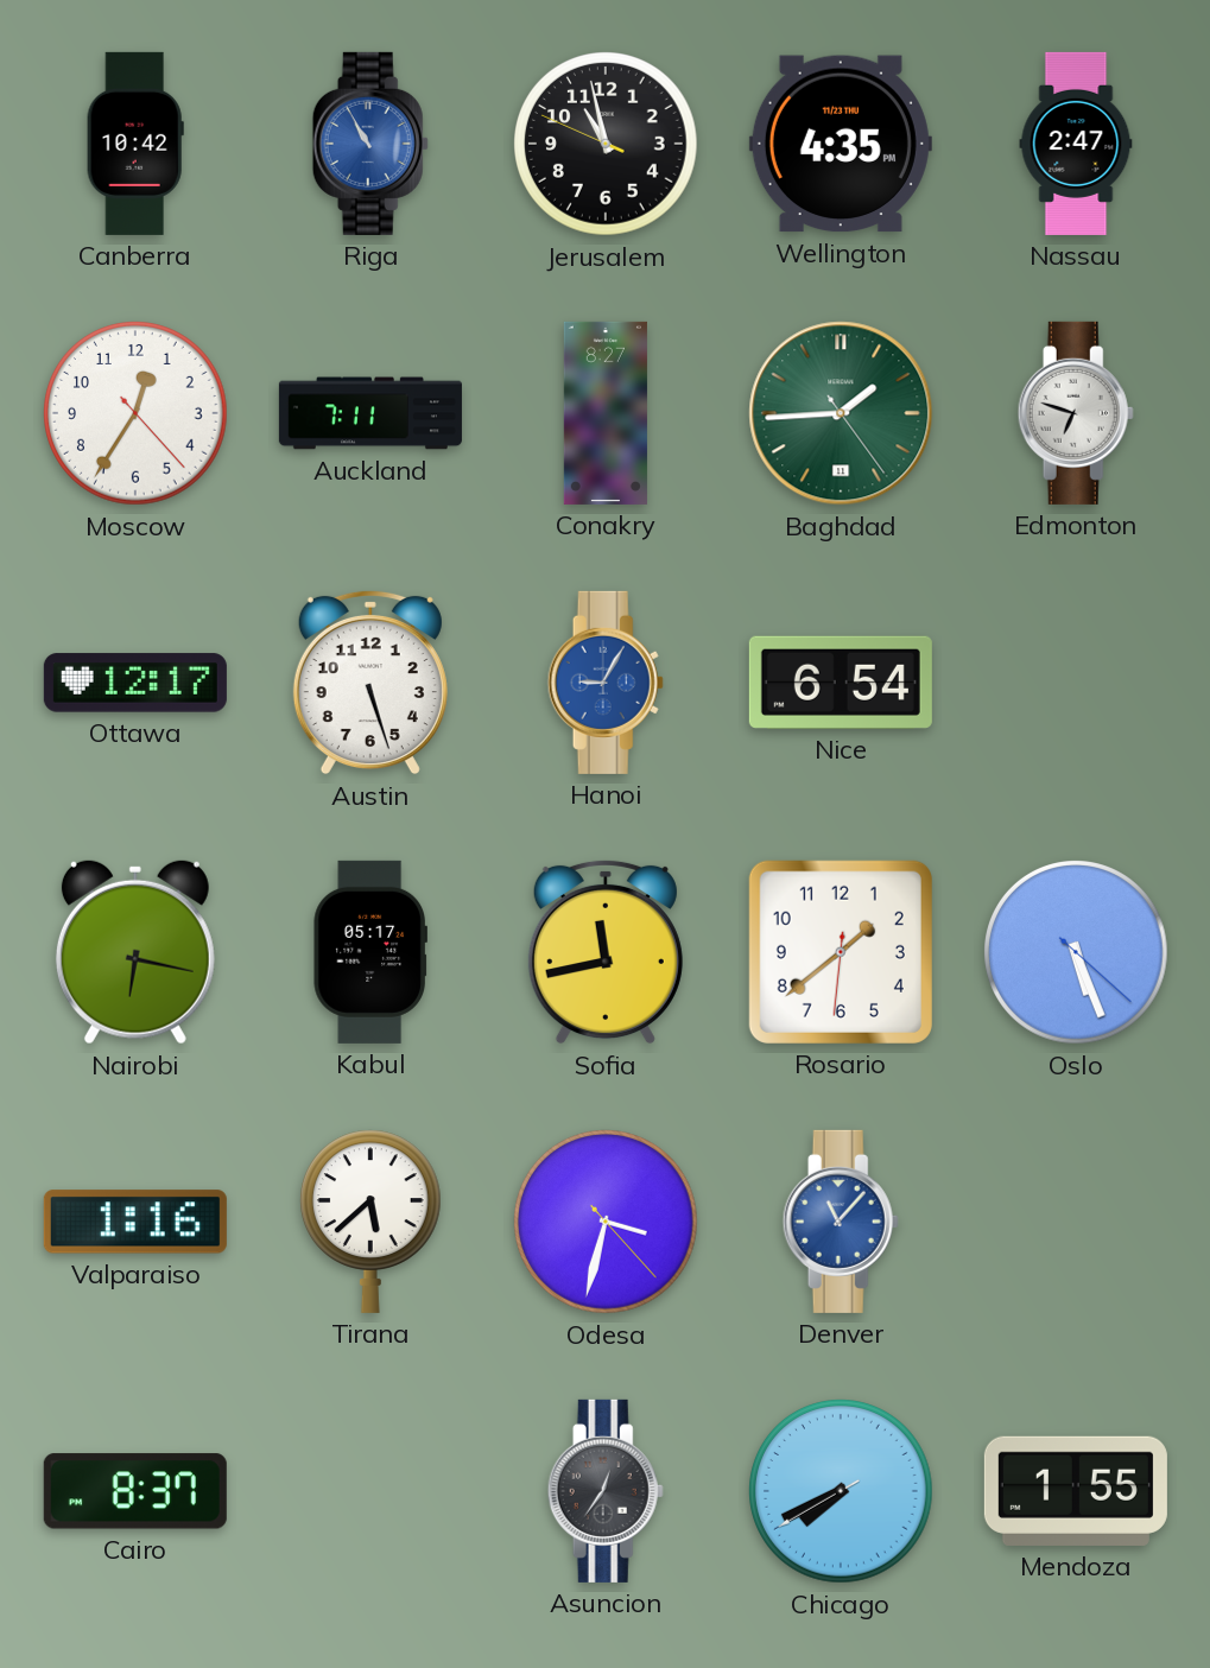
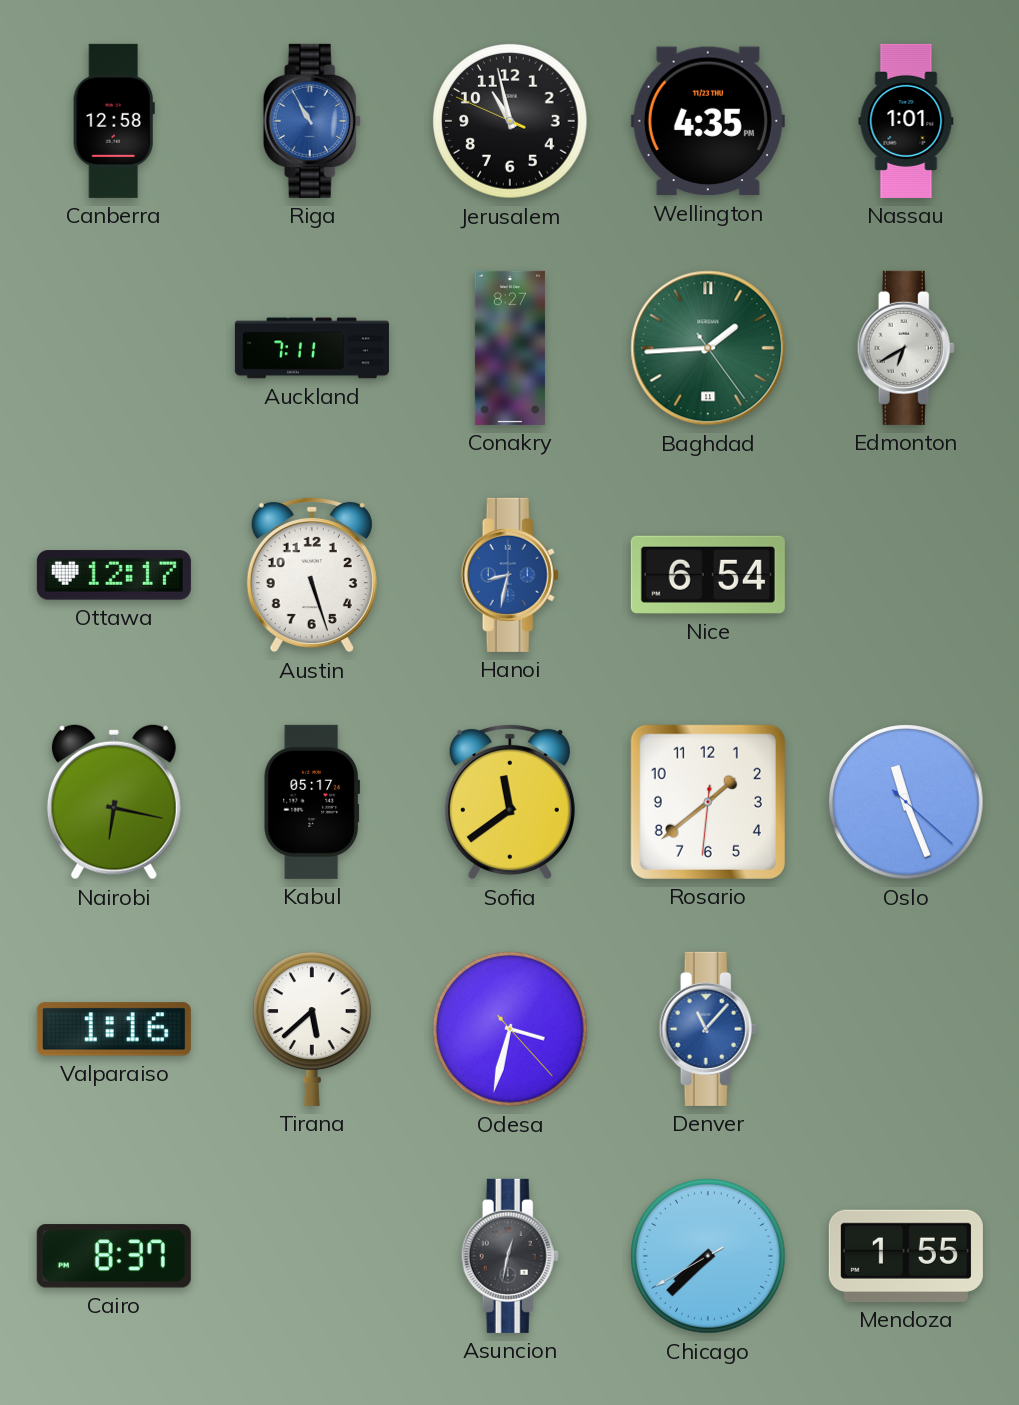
Canberra: 10:42 -> 12:58 (114, 121)
Nassau: 2:47 -> 1:01 (906, 121)
Moscow: 12:35 -> none (137, 414)
Edmonton: 6:48 -> 6:40 (906, 348)
Hanoi: 9:05 -> 8:32 (510, 575)
Sofia: 11:43 -> 11:39 (510, 802)
Oslo: 5:26 -> 11:26 (907, 803)
Asuncion: 12:36 -> 12:32 (510, 1256)
Chicago: 7:40 -> 7:37 (709, 1257)
